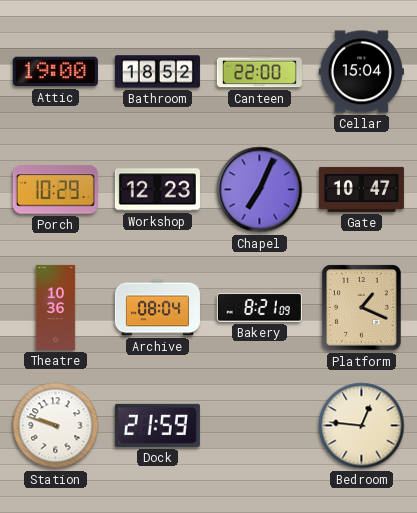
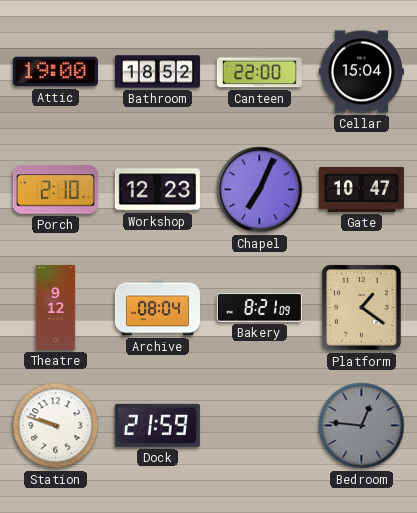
Porch: 10:29 -> 2:10 (55, 190)
Theatre: 10:36 -> 9:12 (56, 307)
Platform: 1:19 -> 1:21 (362, 308)
Bedroom dial: cream -> grey (362, 426)
